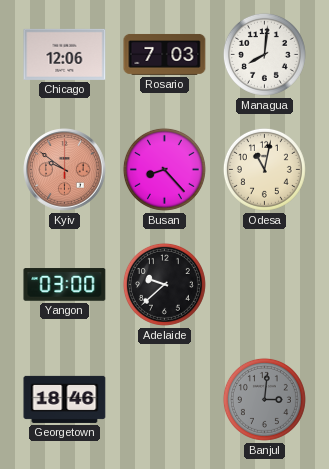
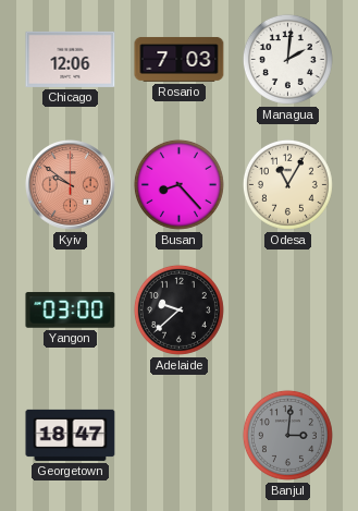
Managua: 8:01 -> 2:01 (287, 59)
Odesa: 11:02 -> 11:05 (287, 184)
Georgetown: 18:46 -> 18:47 (71, 435)
